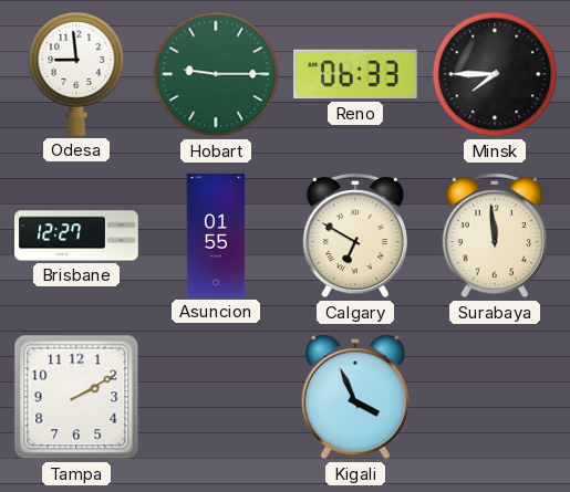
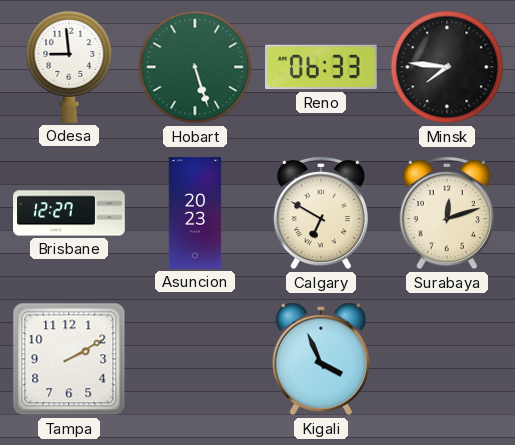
Hobart: 9:15 -> 5:27 (195, 67)
Minsk: 7:45 -> 7:46 (447, 67)
Asuncion: 01:55 -> 20:23 (195, 213)
Surabaya: 11:59 -> 12:12 (447, 213)
